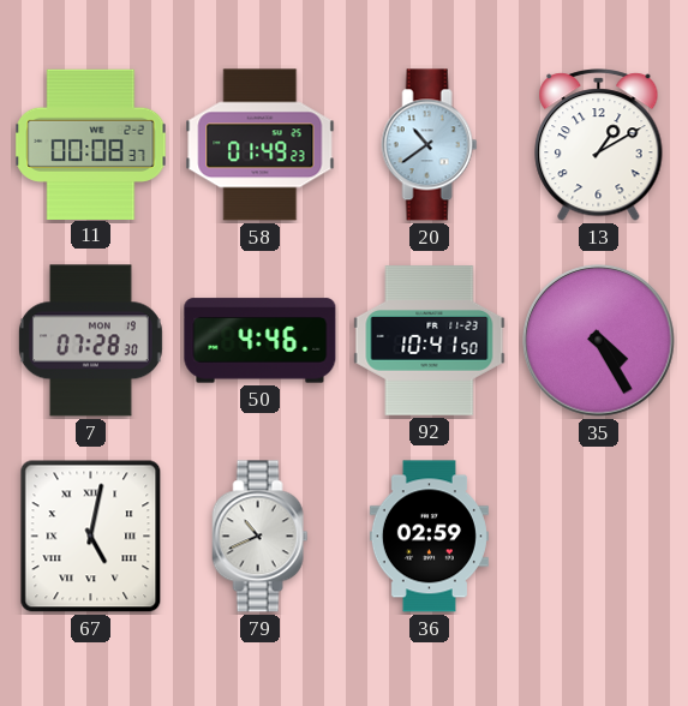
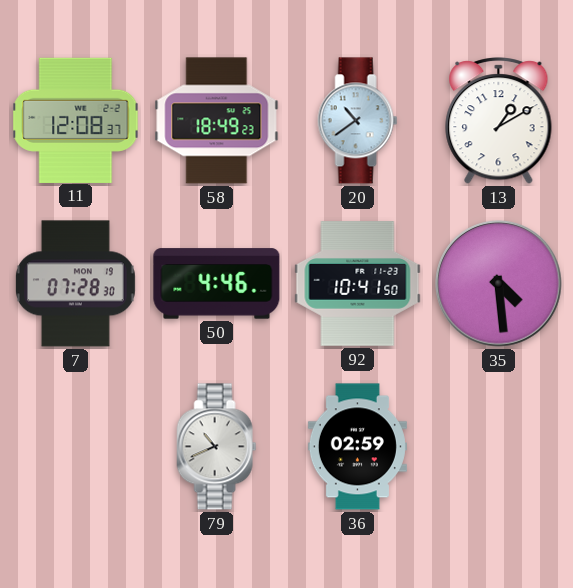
11: 00:08 -> 12:08 (76, 120)
58: 01:49 -> 18:49 (217, 121)
35: 4:25 -> 4:29 (499, 284)
67: 5:02 -> none (91, 537)
